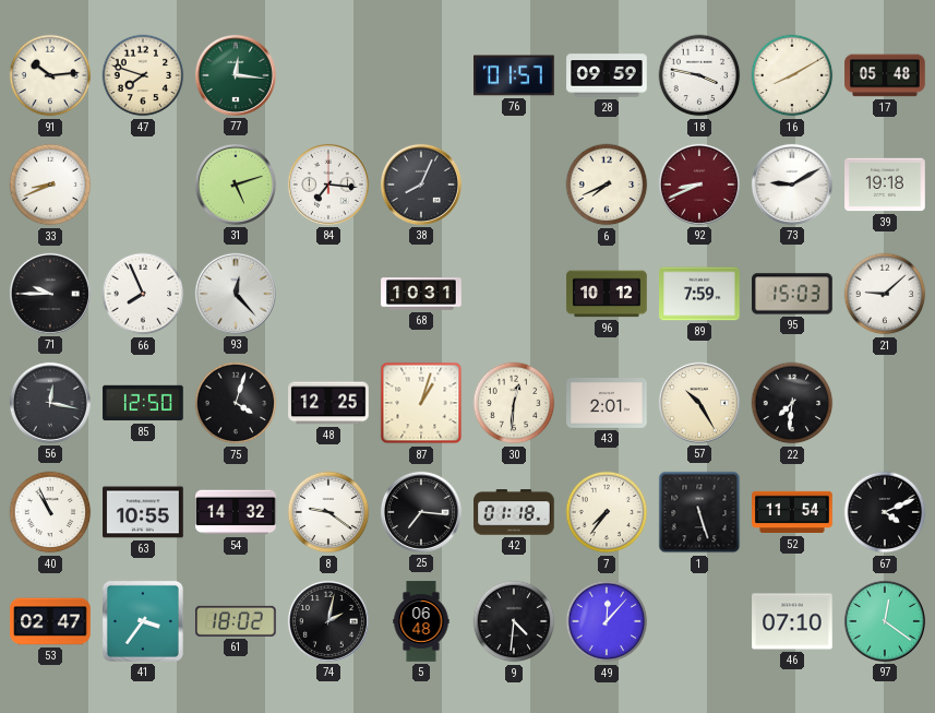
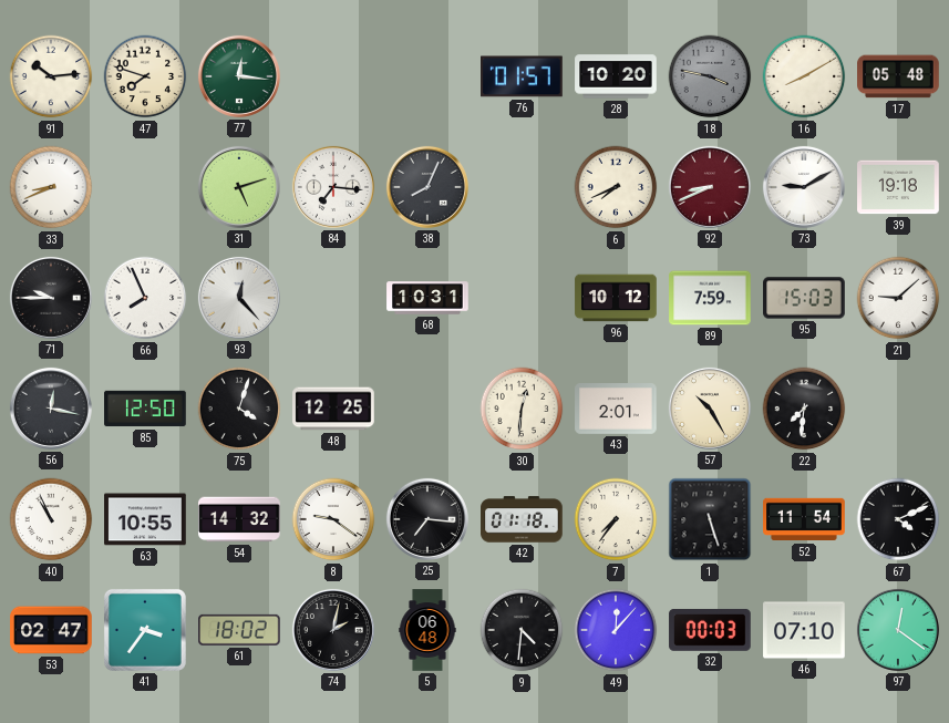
28: 09:59 -> 10:20 (616, 76)
18 dial: white -> grey (710, 76)
87: 1:03 -> none (421, 403)
32: none -> 00:03 (710, 630)
